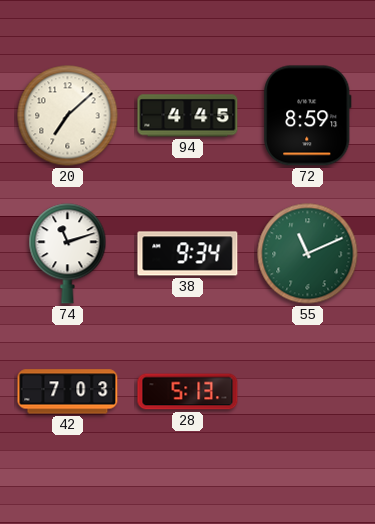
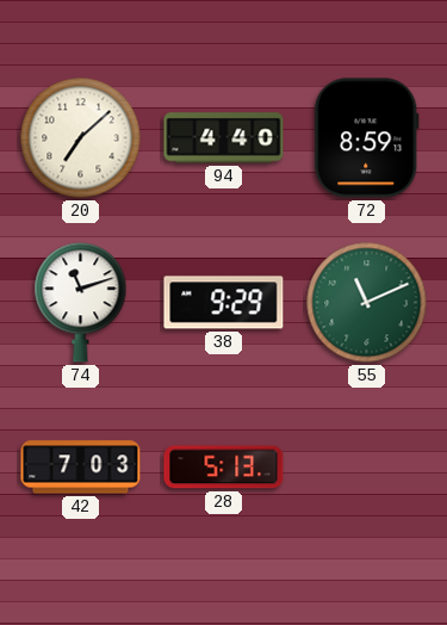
94: 4:45 -> 4:40 (224, 138)
38: 9:34 -> 9:29 (224, 303)
